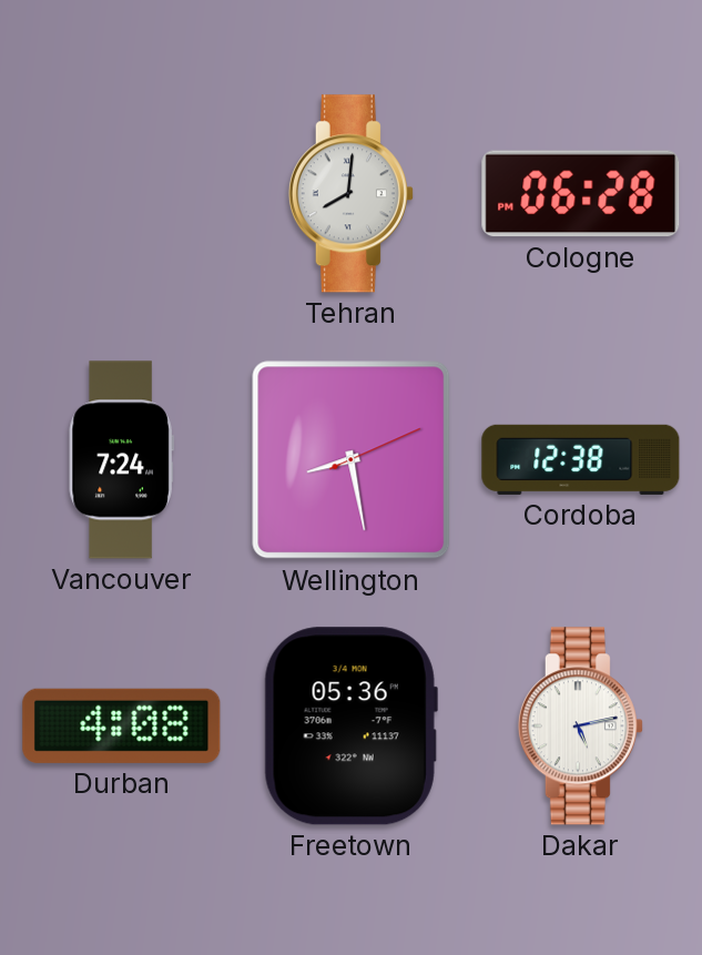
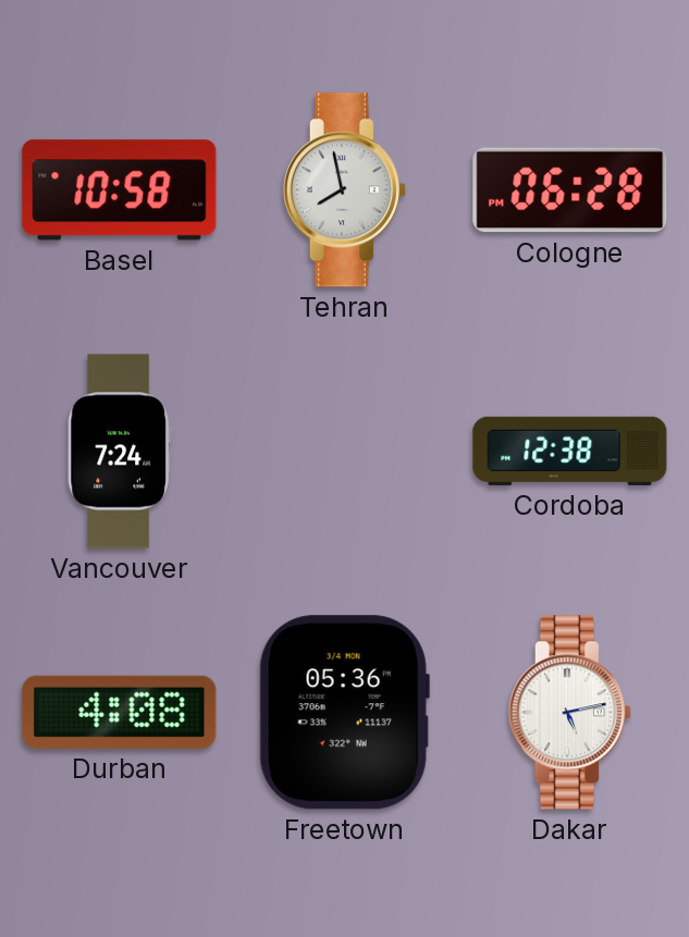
Basel: none -> 10:58 (120, 190)
Tehran: 8:01 -> 7:58 (344, 190)
Wellington: 8:28 -> none (352, 460)
